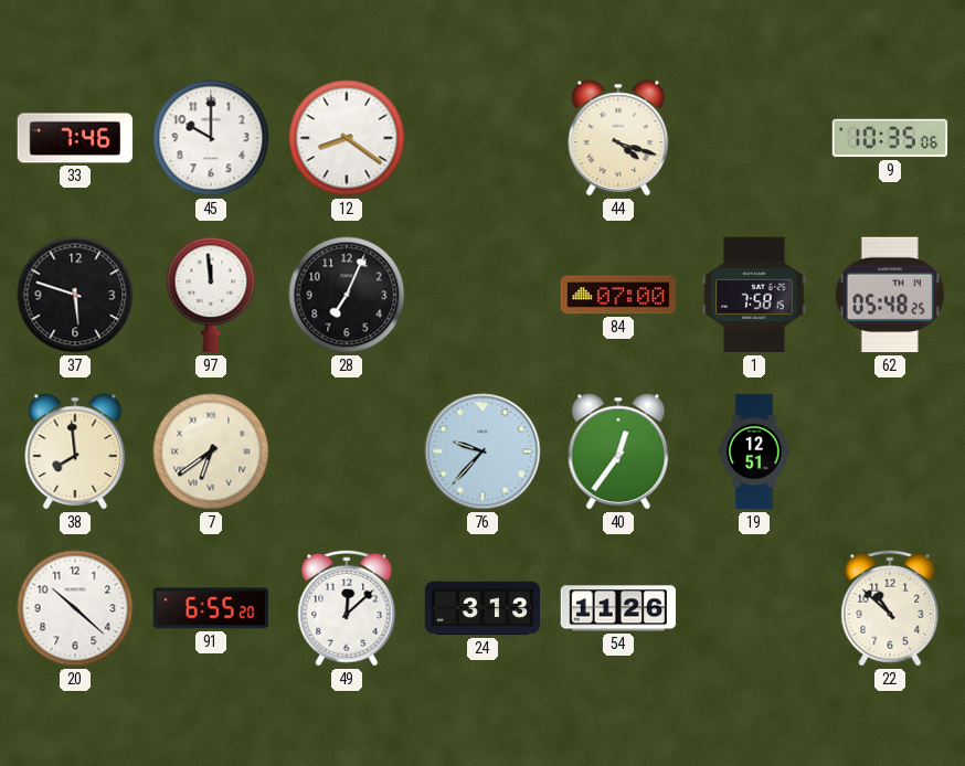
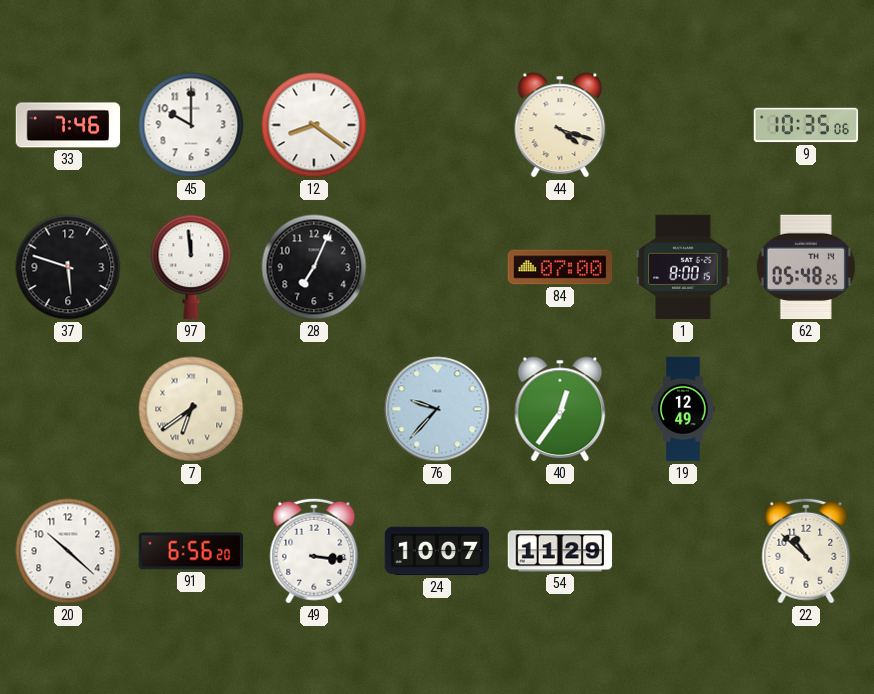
1: 7:58 -> 8:00 (683, 267)
38: 7:59 -> none (75, 451)
19: 12:51 -> 12:49 (683, 409)
91: 6:55 -> 6:56 (190, 551)
49: 12:08 -> 3:16 (314, 551)
24: 3:13 -> 10:07 (437, 551)
54: 11:26 -> 11:29 (560, 551)
